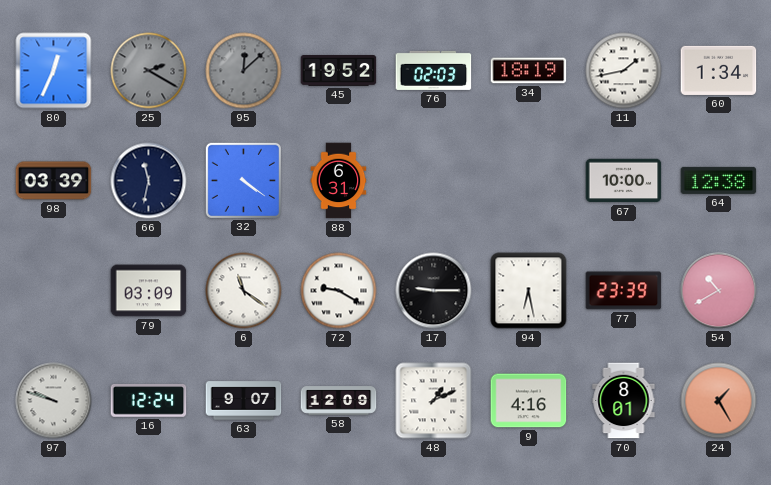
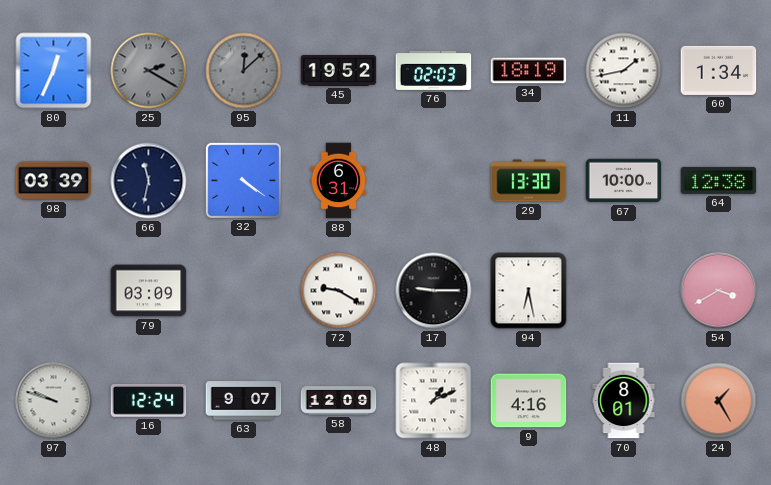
29: none -> 13:30 (529, 181)
6: 11:21 -> none (244, 291)
77: 23:39 -> none (624, 291)
54: 10:40 -> 3:40 (719, 291)
